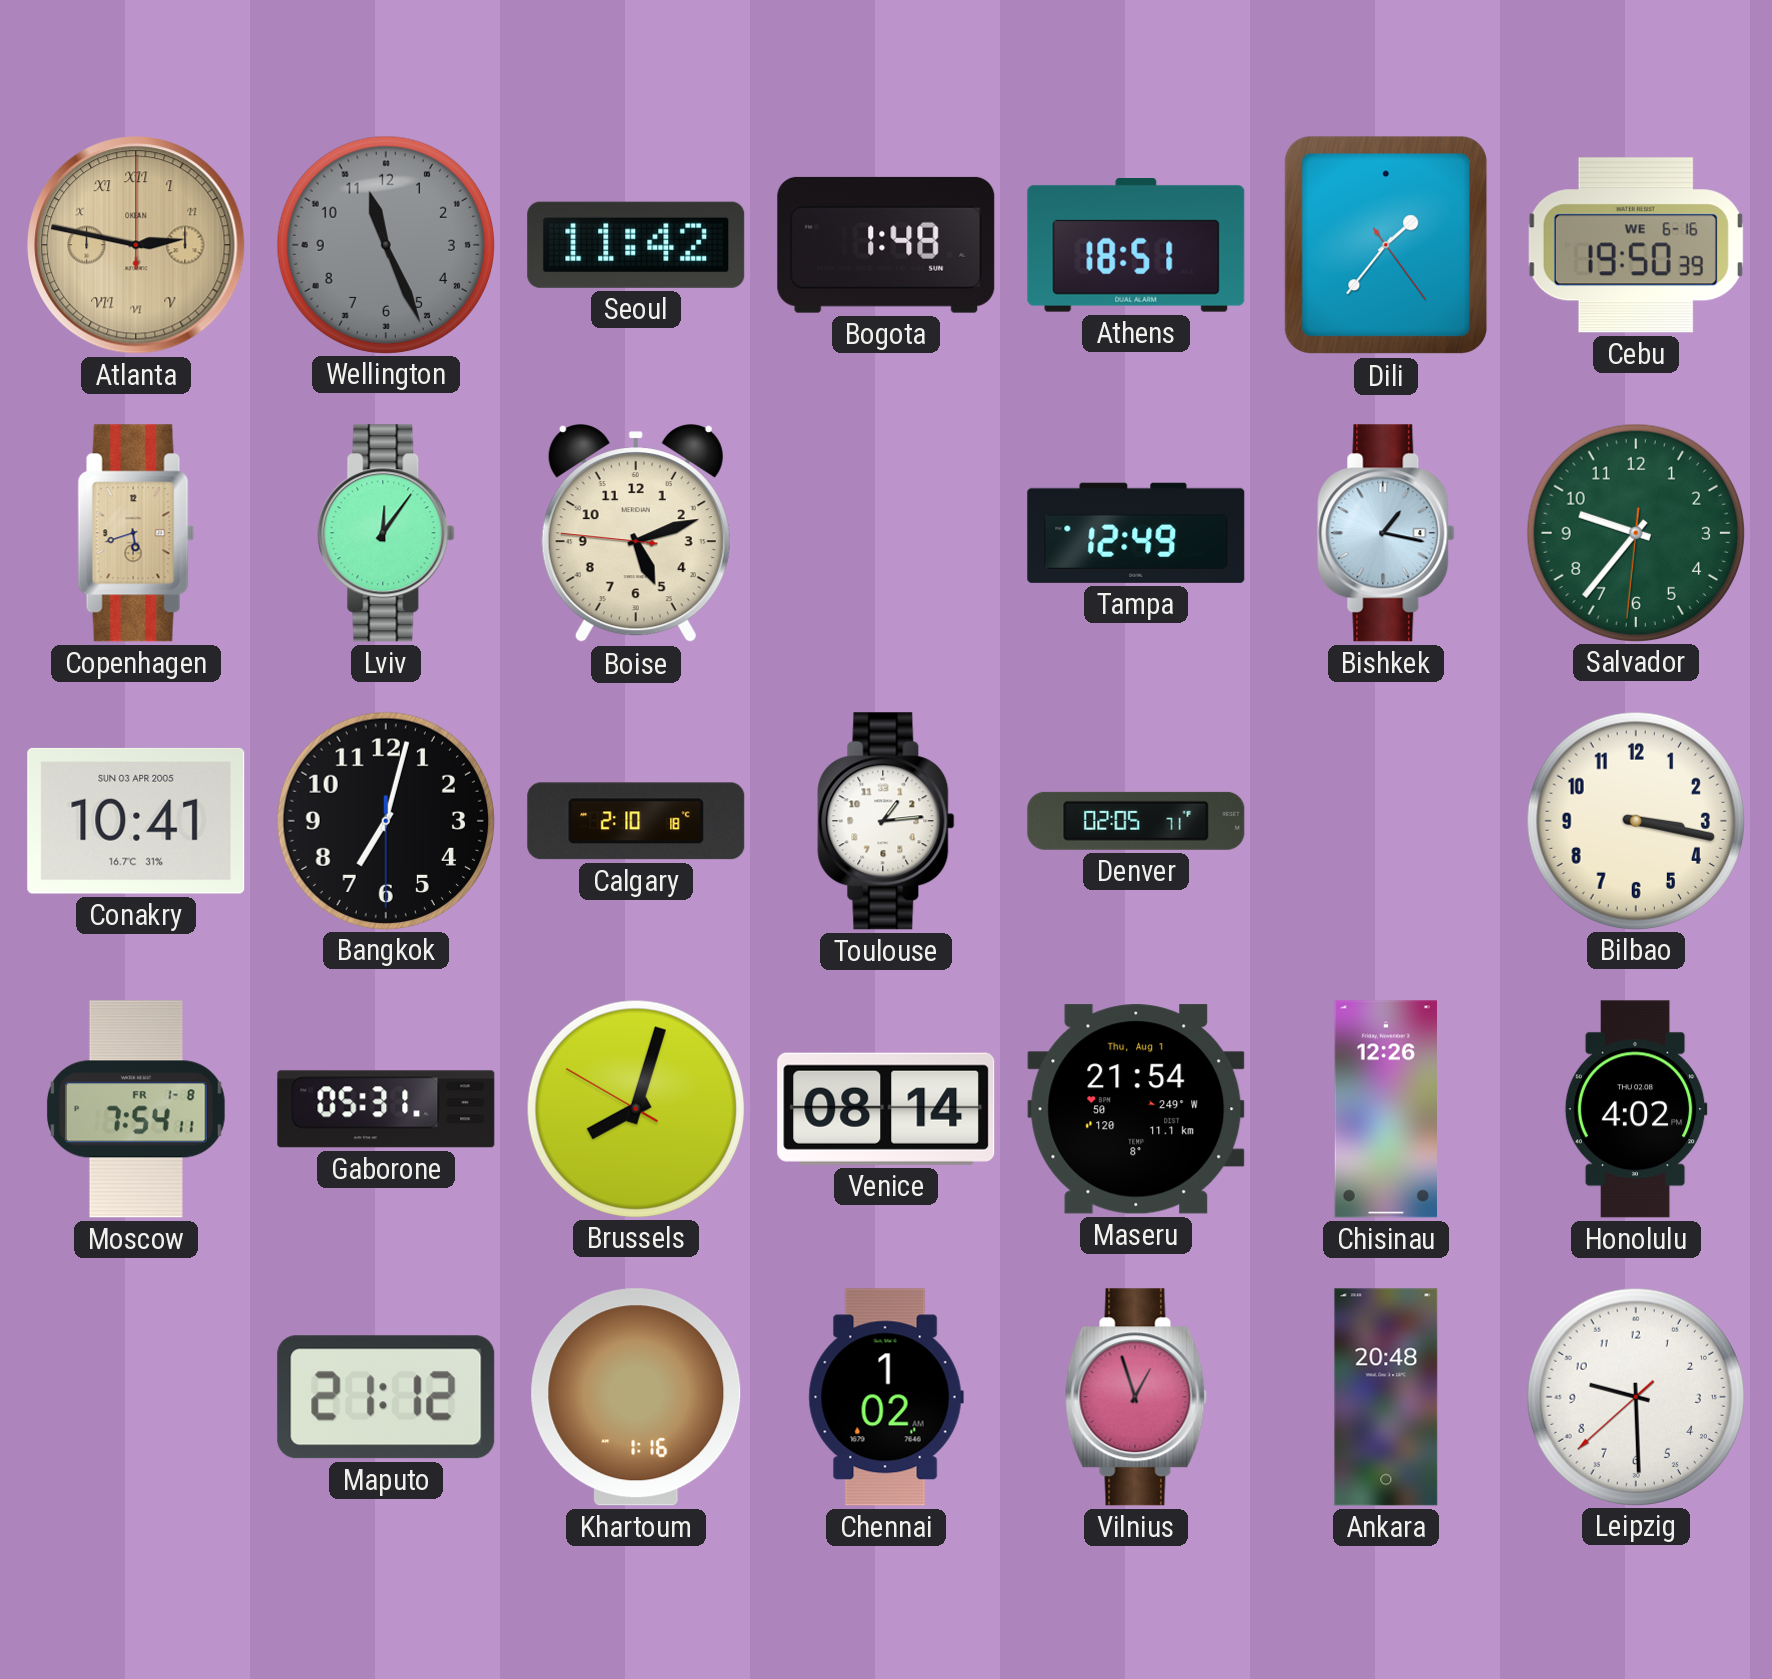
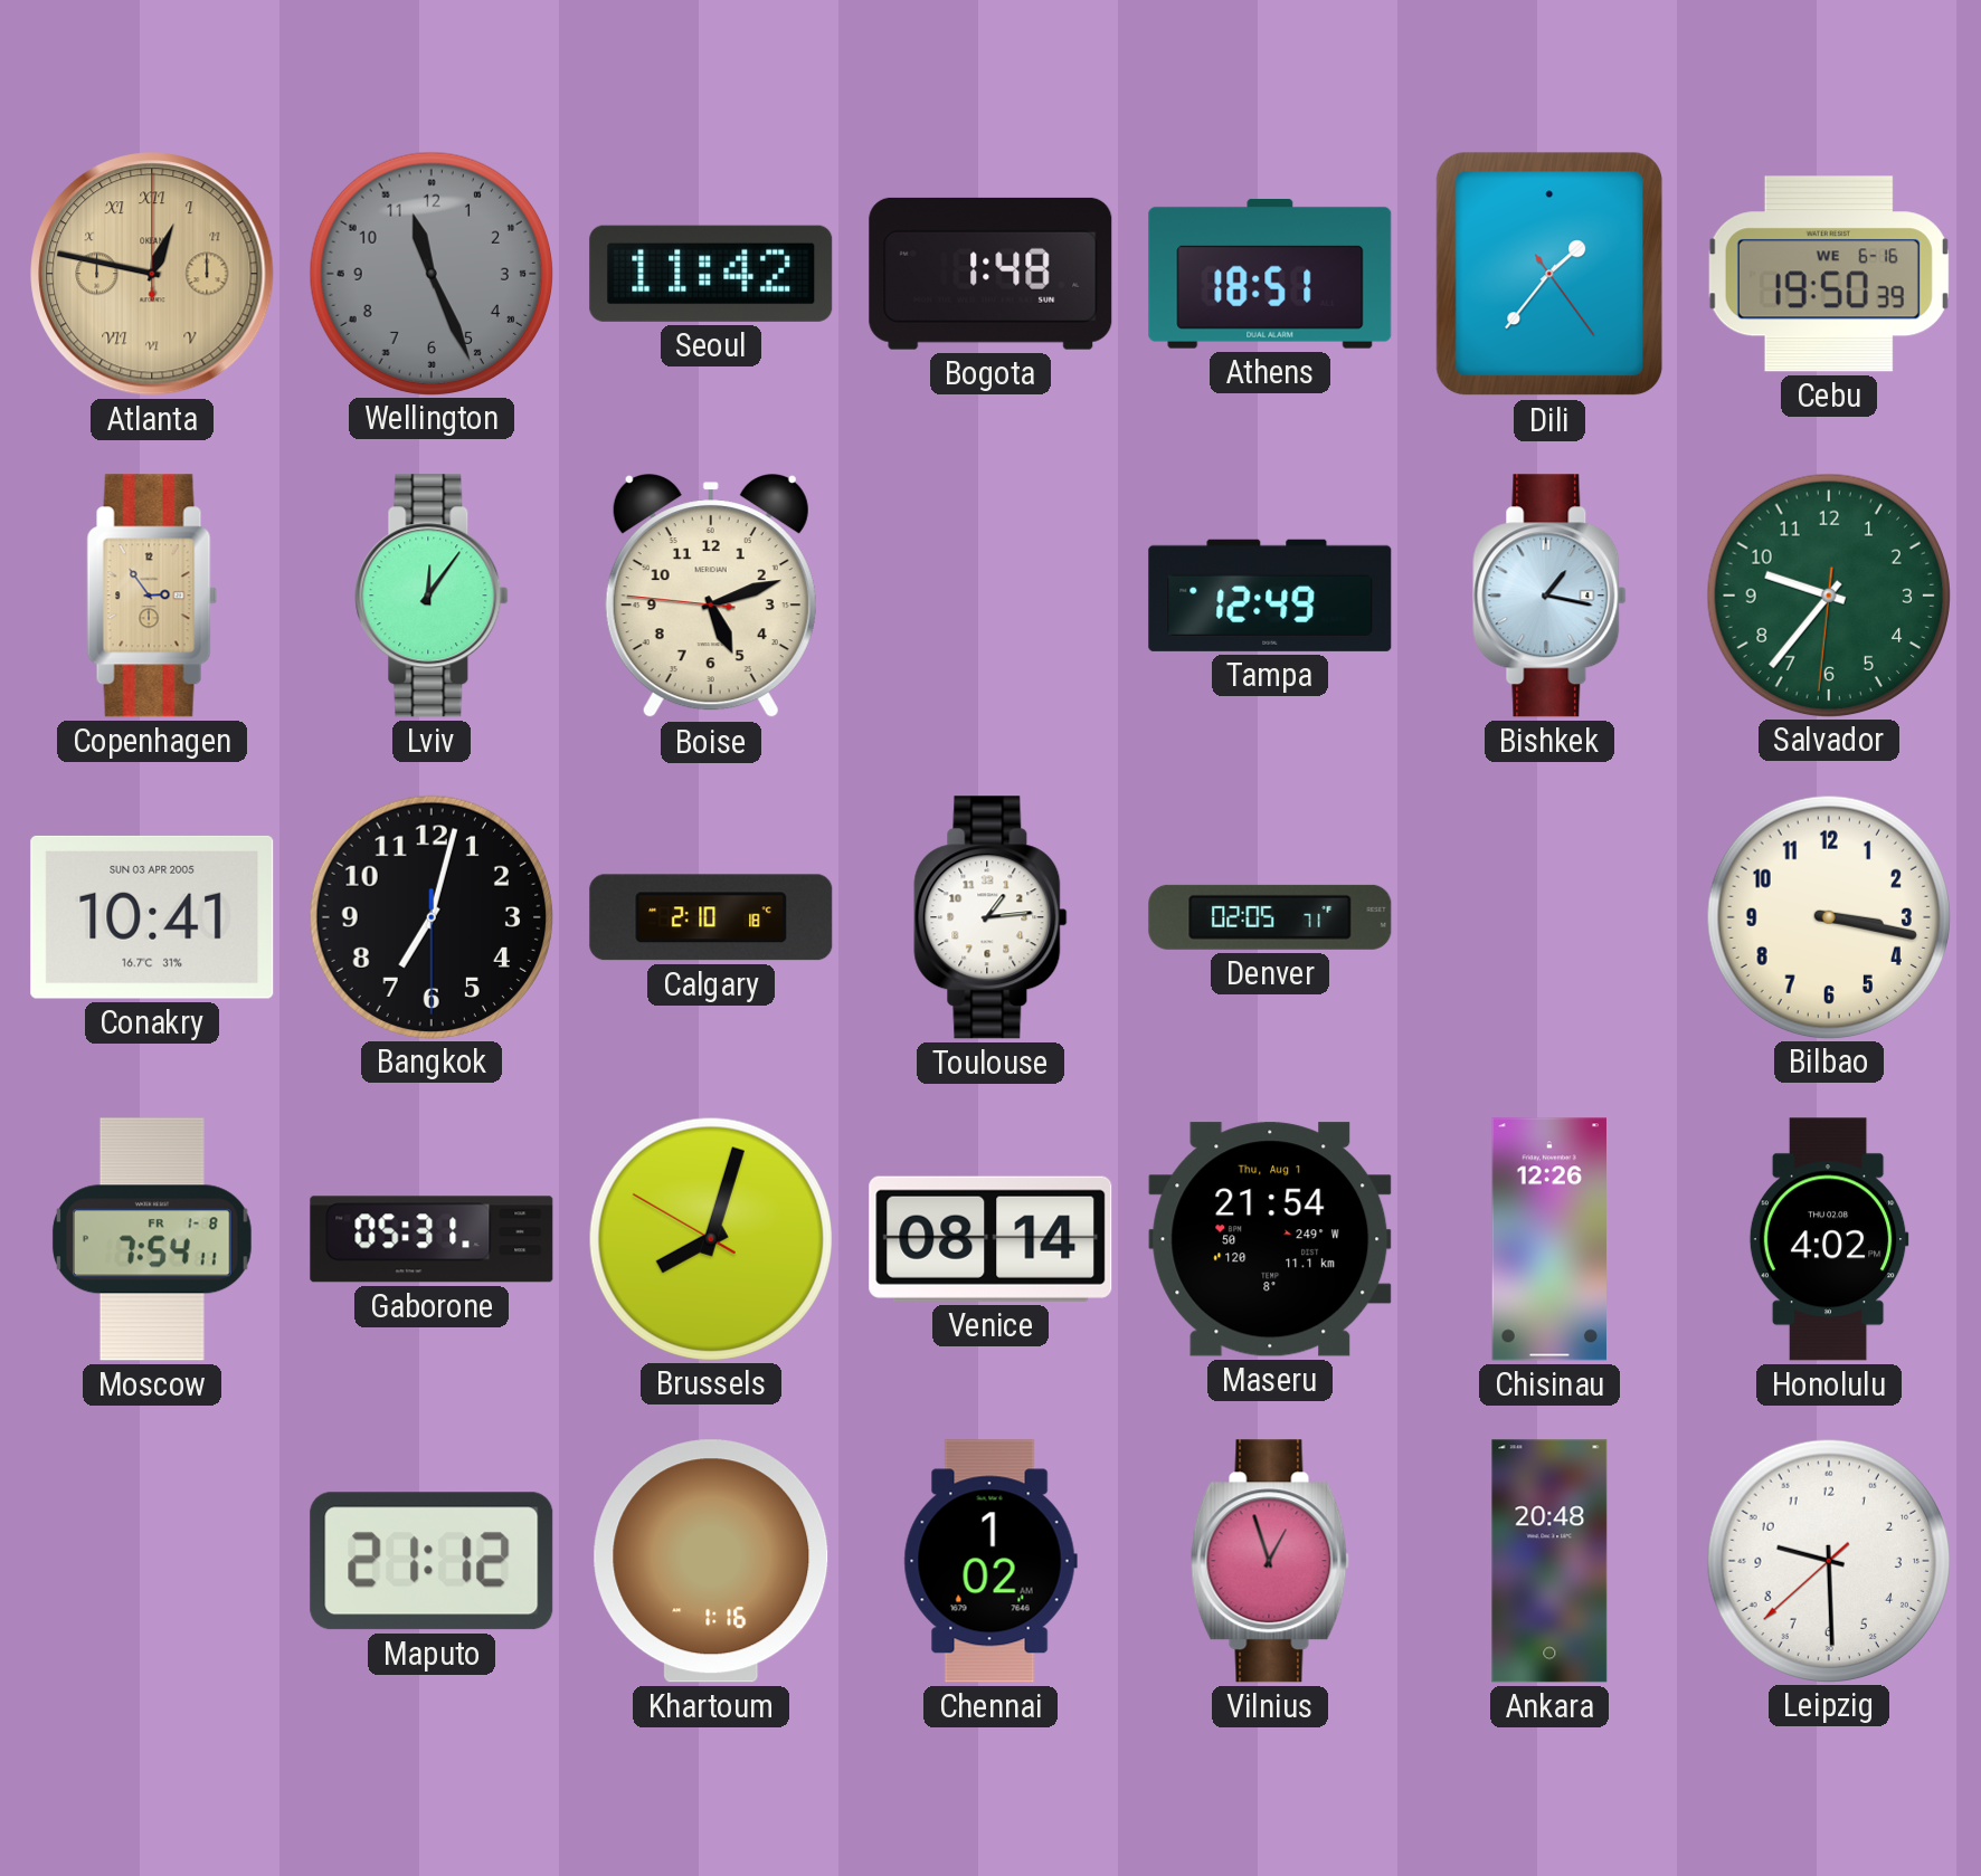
Atlanta: 2:47 -> 12:47 (152, 274)
Copenhagen: 5:42 -> 2:54 (152, 596)
